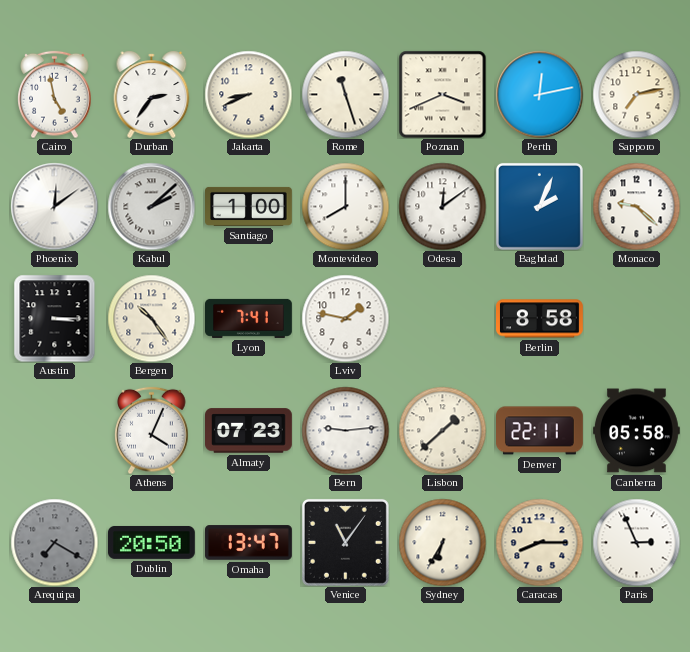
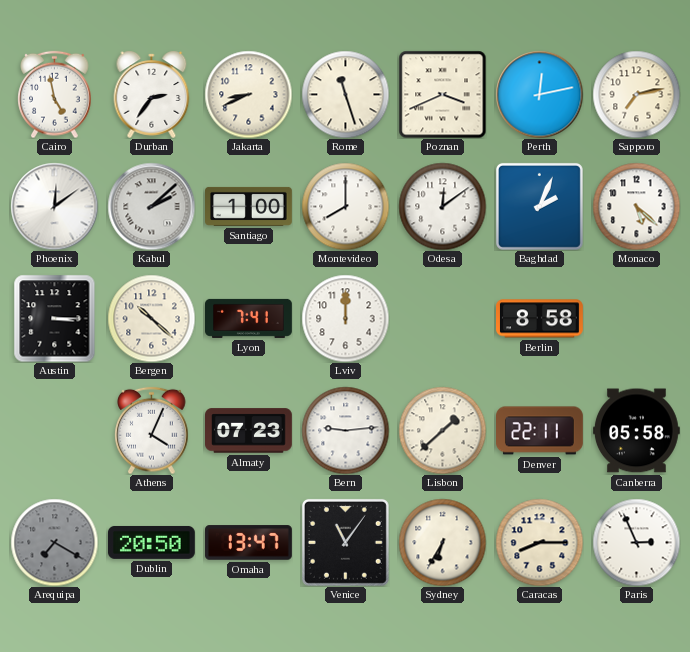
Monaco: 9:22 -> 5:22 (636, 206)
Bergen: 10:24 -> 10:22 (151, 318)
Lviv: 1:47 -> 12:00 (345, 318)
